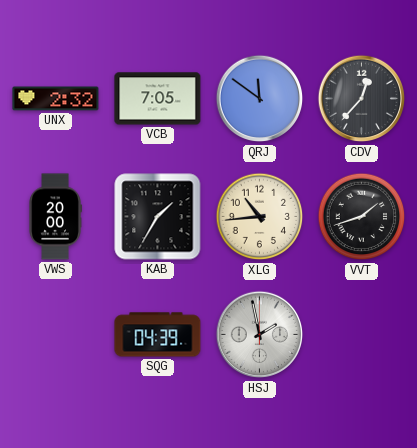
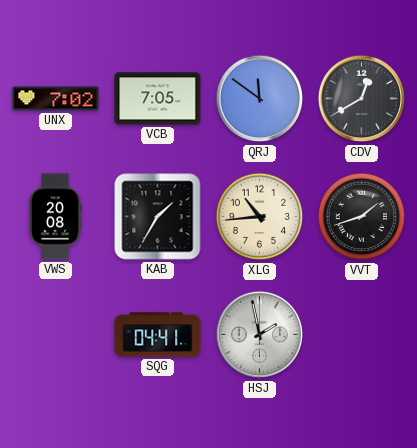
UNX: 2:32 -> 7:02 (56, 99)
CDV: 12:37 -> 12:40 (362, 99)
VWS: 20:00 -> 20:08 (55, 217)
SQG: 04:39 -> 04:41 (158, 335)
